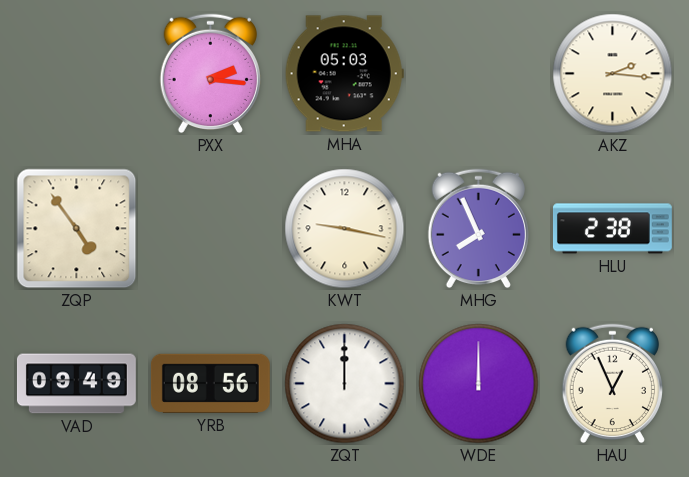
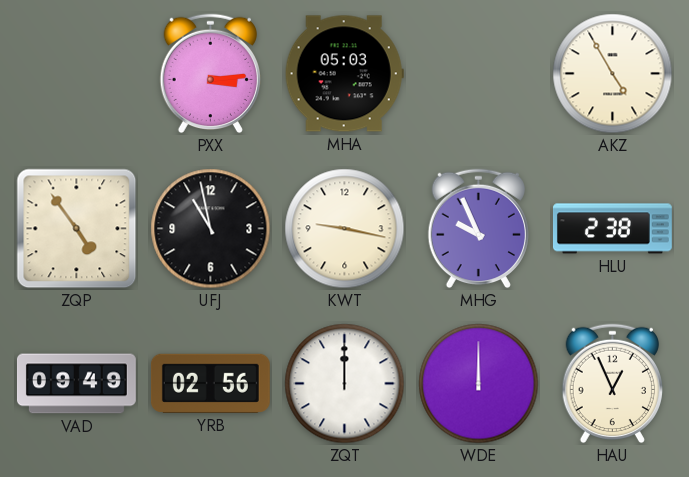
PXX: 2:16 -> 3:14 (210, 74)
AKZ: 2:16 -> 4:55 (613, 74)
UFJ: none -> 10:58 (211, 229)
MHG: 7:56 -> 9:56 (478, 229)
YRB: 08:56 -> 02:56 (210, 383)
